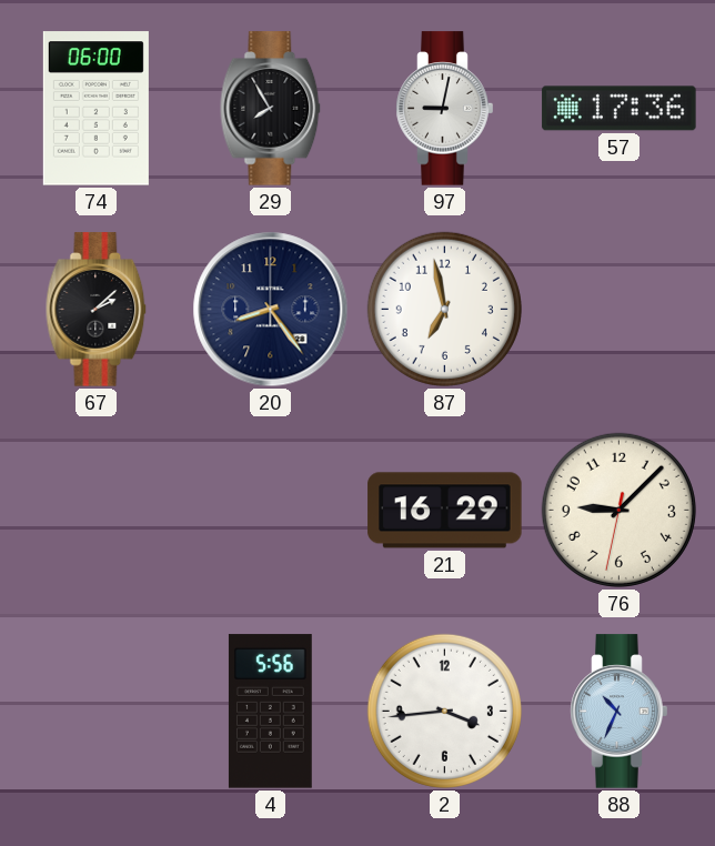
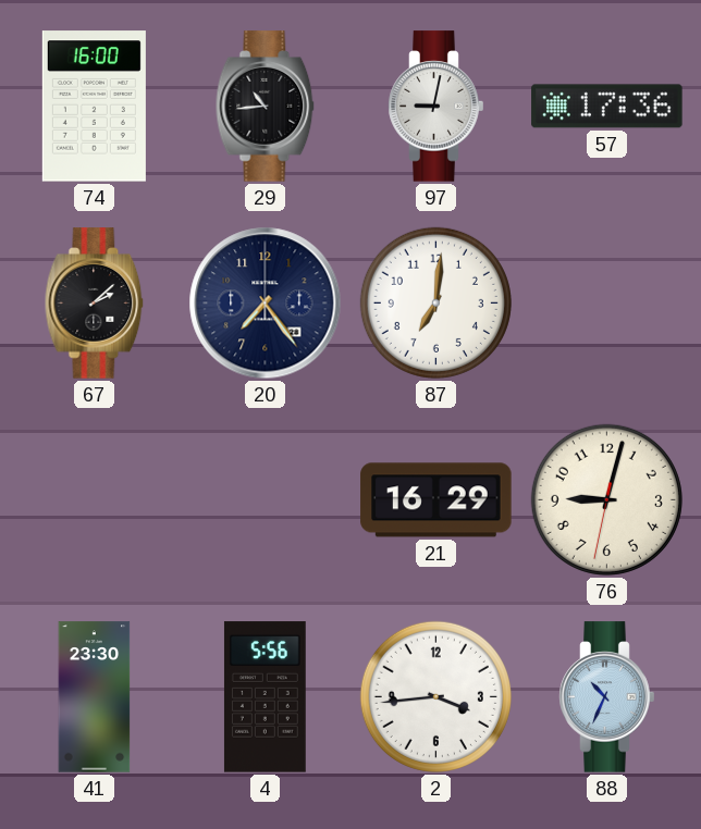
74: 06:00 -> 16:00 (94, 107)
29: 7:55 -> 10:44 (266, 107)
20: 8:24 -> 7:24 (266, 304)
87: 6:58 -> 7:01 (435, 302)
76: 9:07 -> 9:02 (606, 499)
41: none -> 23:30 (95, 697)
